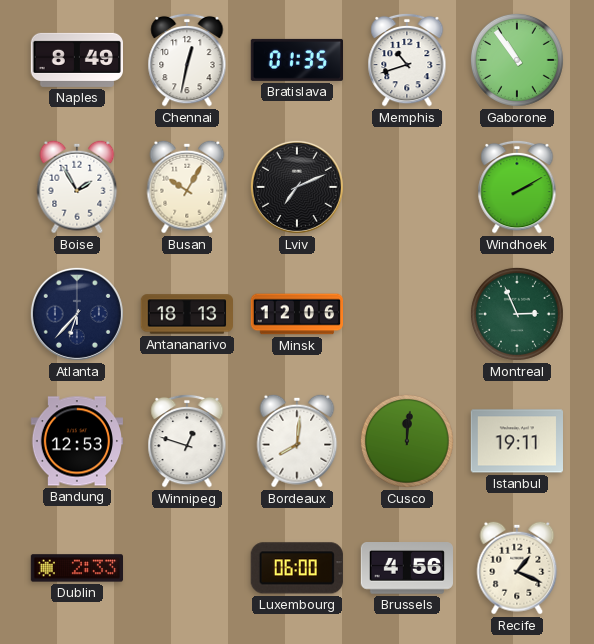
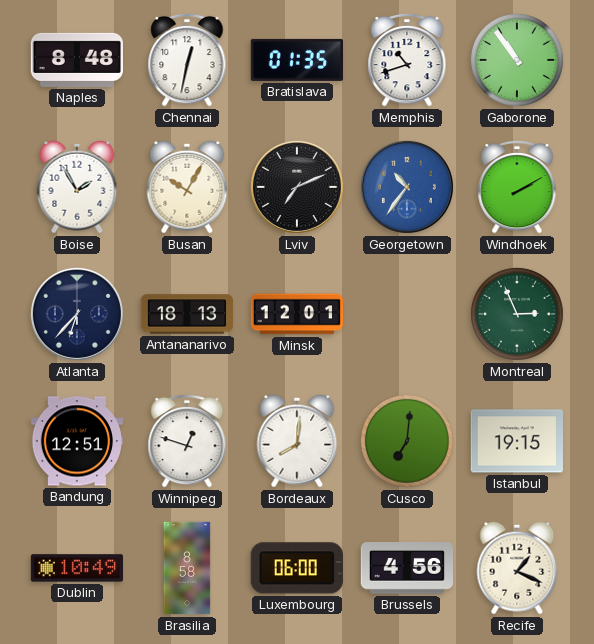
Naples: 8:49 -> 8:48 (76, 60)
Georgetown: none -> 10:36 (407, 187)
Minsk: 12:06 -> 12:01 (296, 314)
Bandung: 12:53 -> 12:51 (76, 441)
Cusco: 12:01 -> 7:01 (407, 441)
Istanbul: 19:11 -> 19:15 (516, 441)
Dublin: 2:33 -> 10:49 (76, 568)
Brasilia: none -> 8:58 (187, 568)
